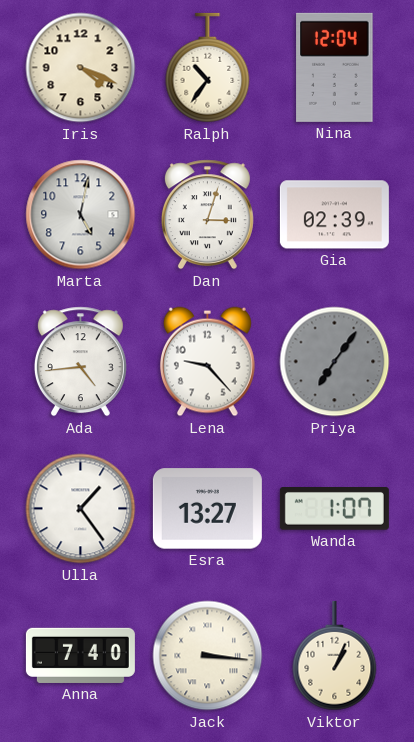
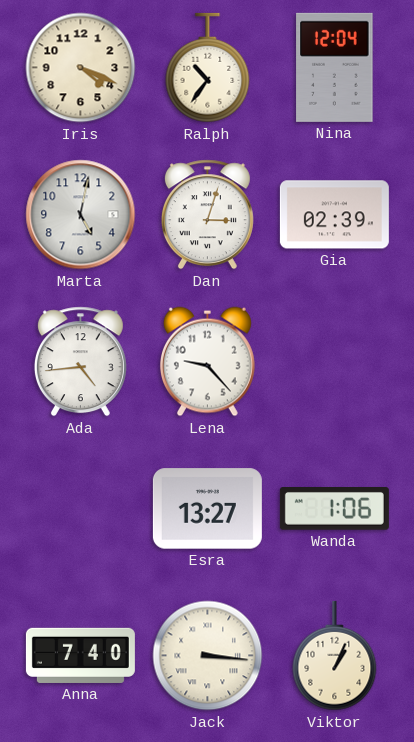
Priya: 7:06 -> none (335, 362)
Ulla: 1:24 -> none (81, 509)
Wanda: 1:07 -> 1:06 (334, 509)
